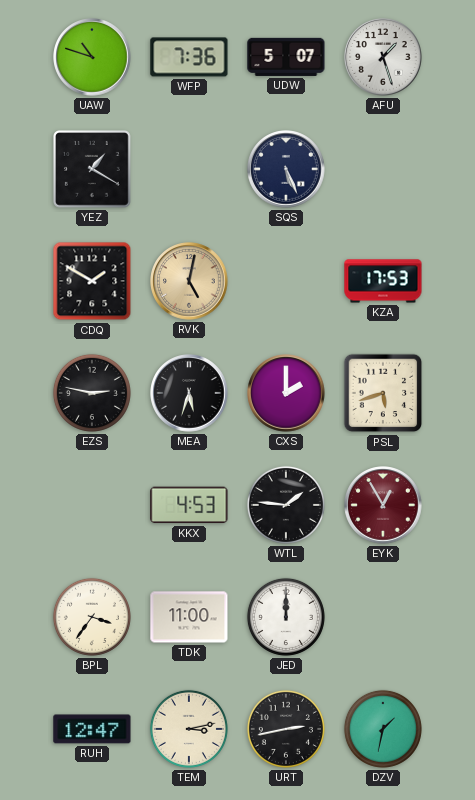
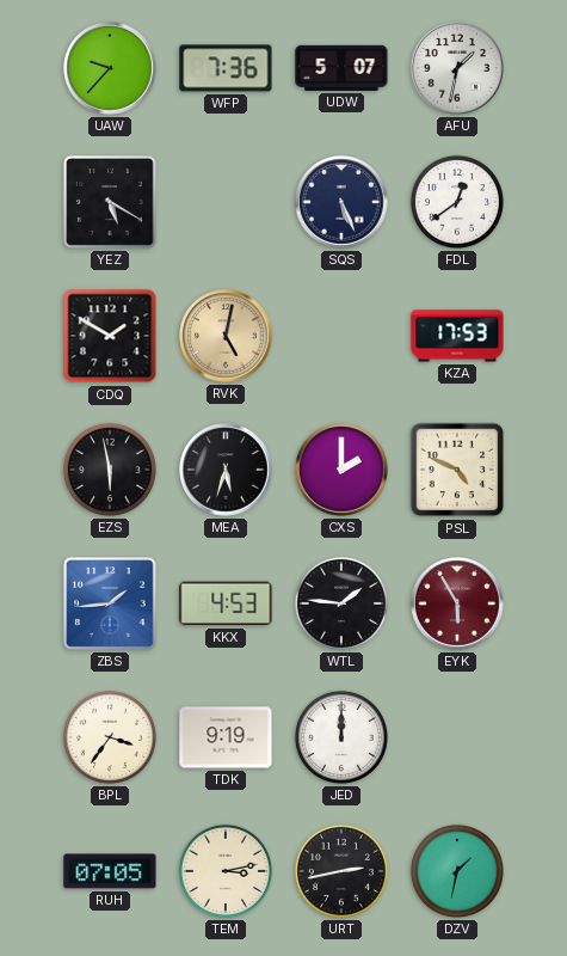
UAW: 10:48 -> 9:37 (110, 68)
AFU: 1:27 -> 1:32 (457, 68)
YEZ: 1:20 -> 5:20 (111, 203)
FDL: none -> 12:39 (457, 202)
EZS: 2:47 -> 5:58 (110, 470)
PSL: 5:42 -> 4:49 (457, 470)
ZBS: none -> 1:44 (111, 605)
EYK: 12:55 -> 5:55 (457, 603)
TDK: 11:00 -> 9:19 (226, 737)
RUH: 12:47 -> 07:05 (110, 871)
